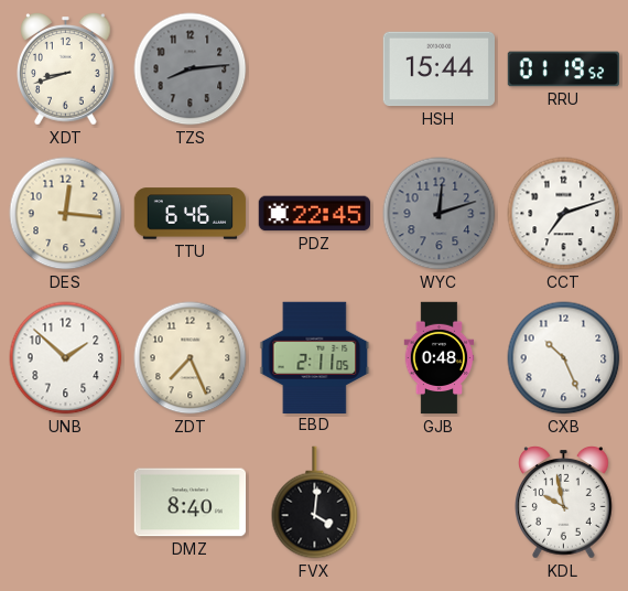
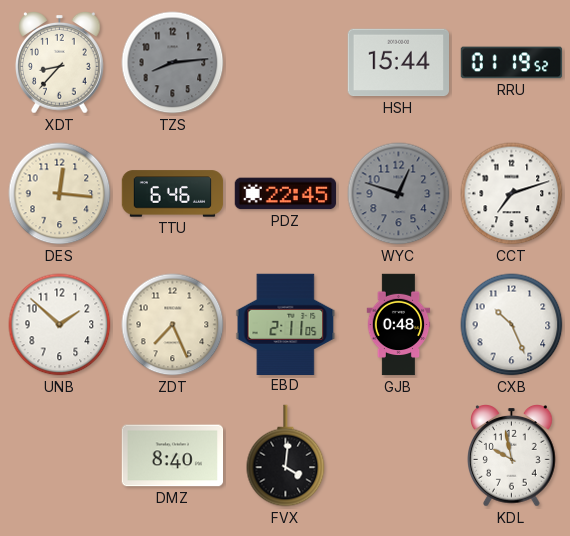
XDT: 8:42 -> 8:37 (60, 63)
WYC: 12:12 -> 12:48 (399, 194)
